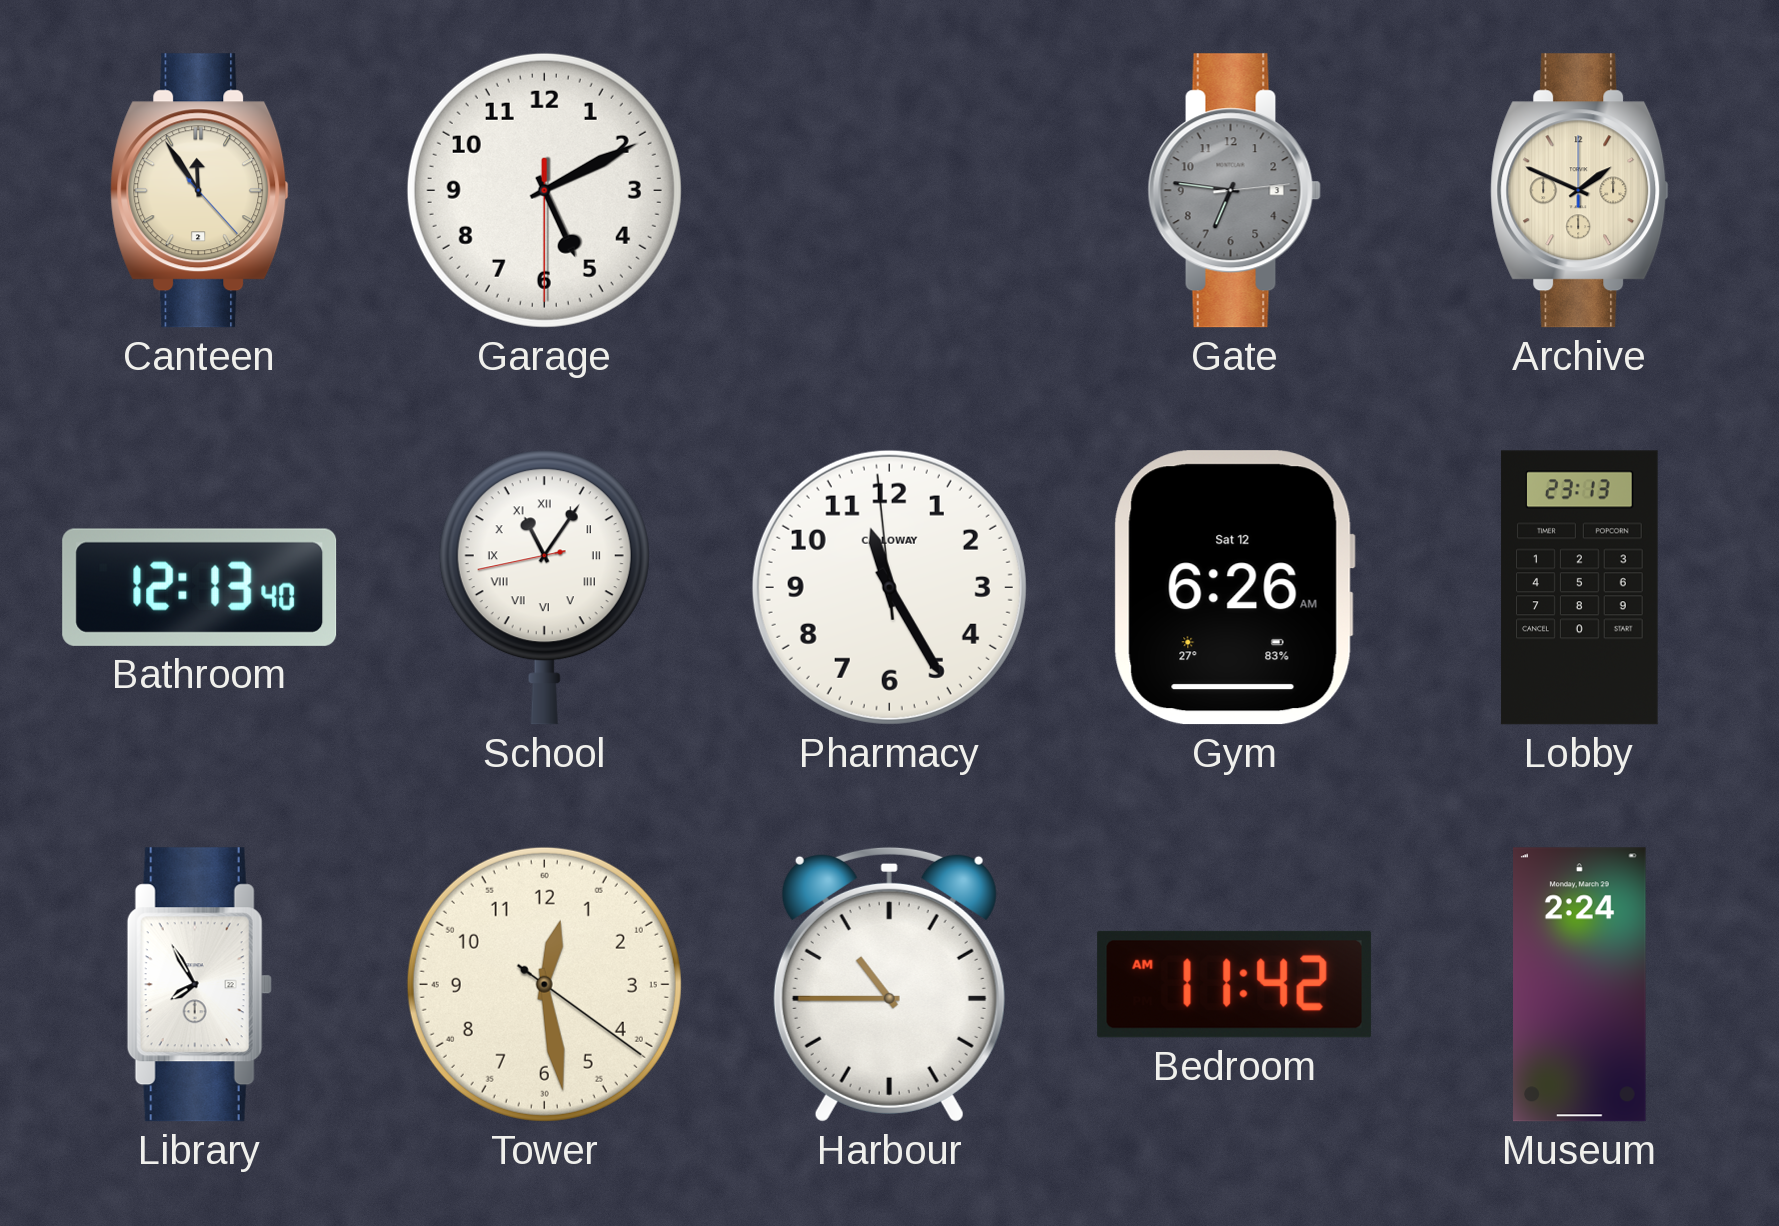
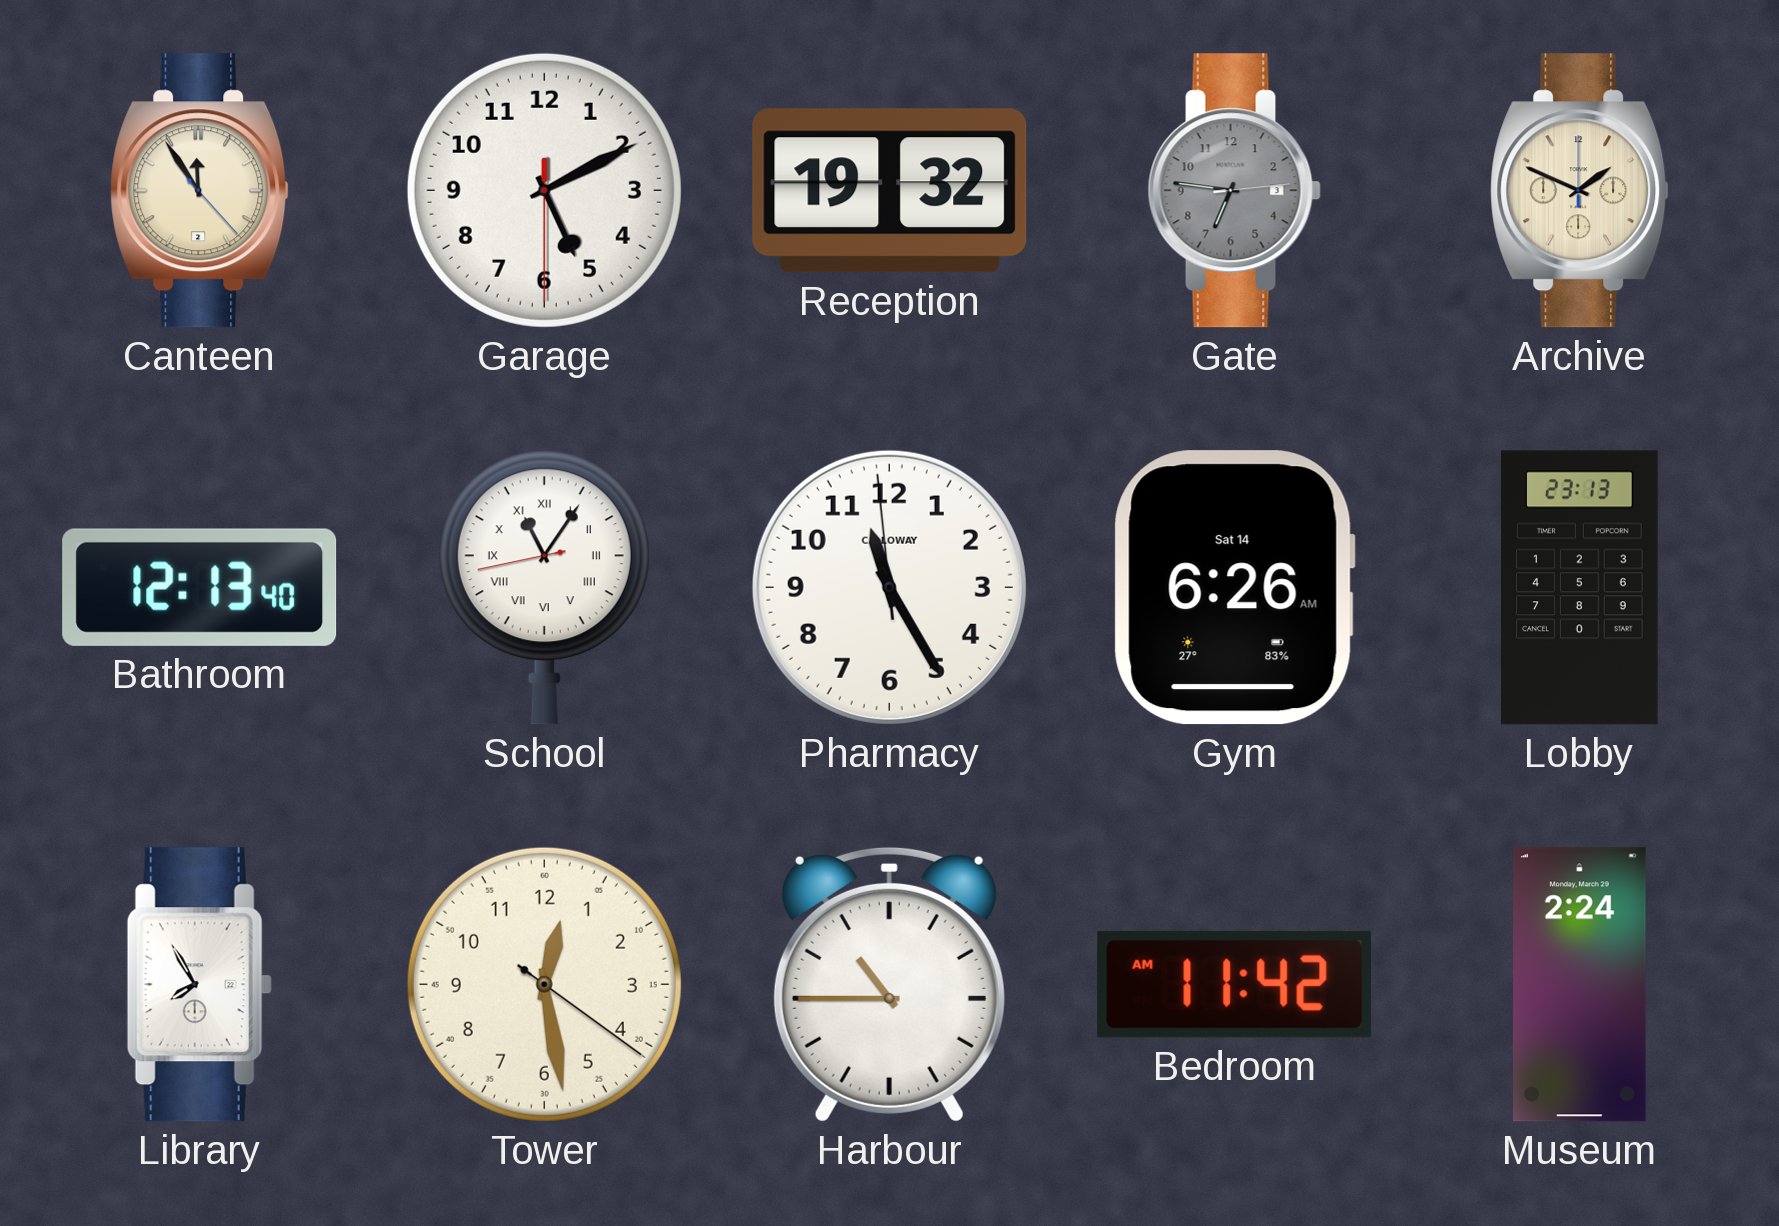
Reception: none -> 19:32 (890, 191)
Gym date: Sat 12 -> Sat 14 (1234, 588)
